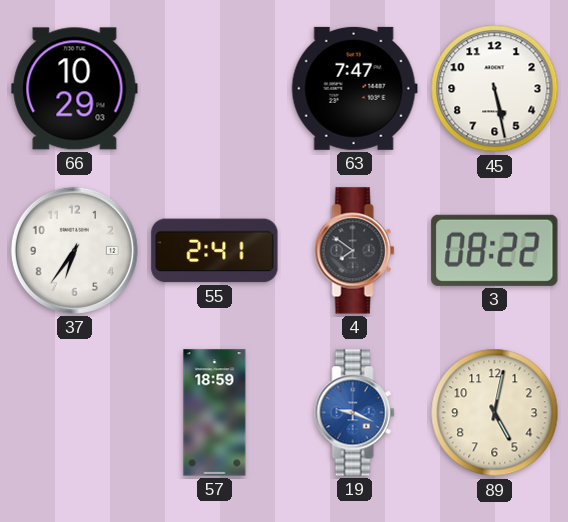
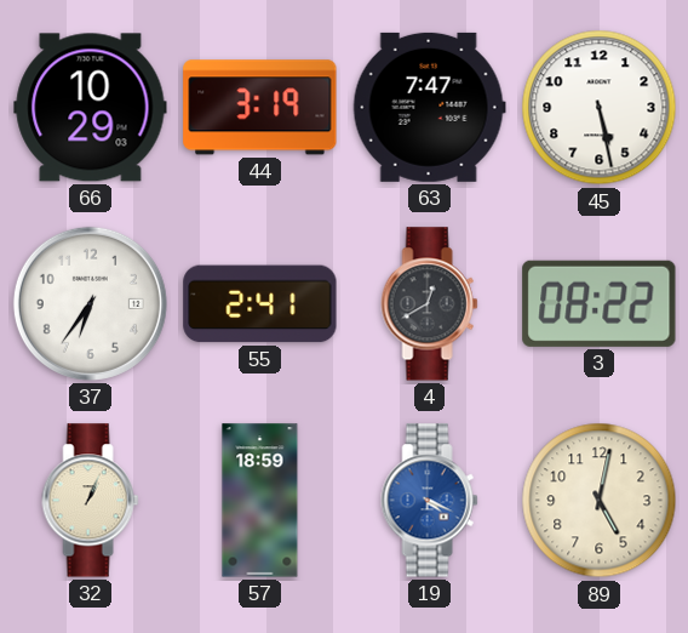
44: none -> 3:19 (260, 108)
4: 7:51 -> 12:40 (430, 304)
32: none -> 1:04 (91, 501)
19: 9:19 -> 4:19 (430, 501)
